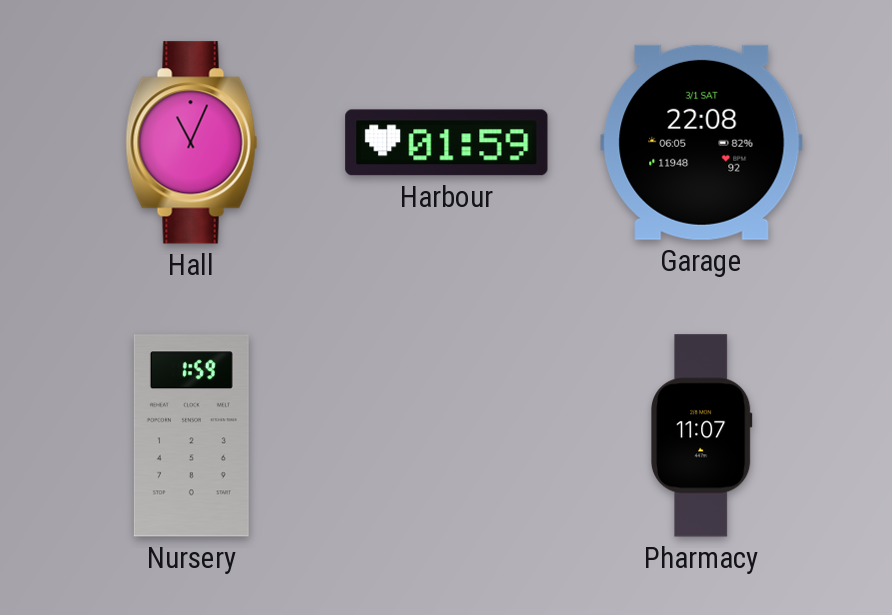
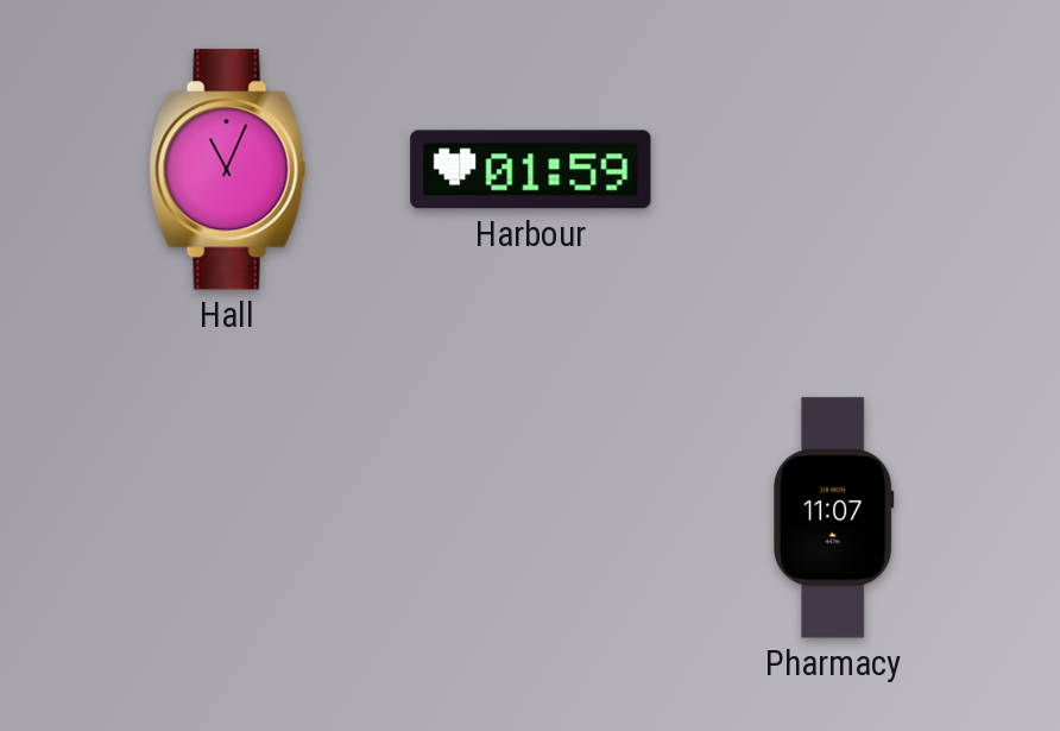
Garage: 22:08 -> none (702, 142)
Nursery: 1:59 -> none (191, 436)
